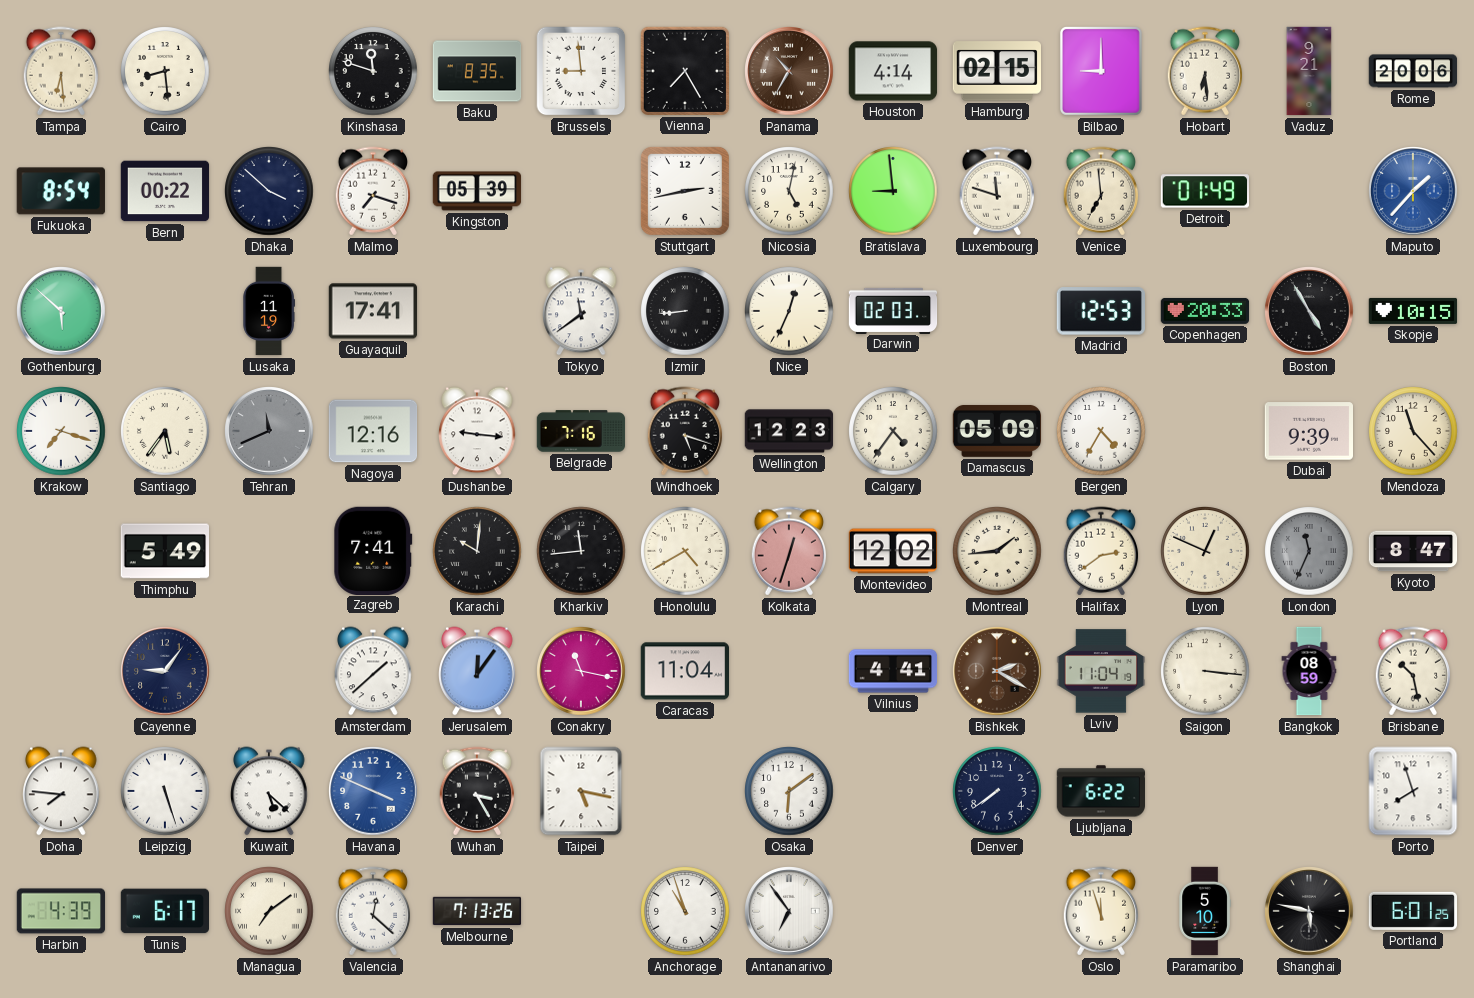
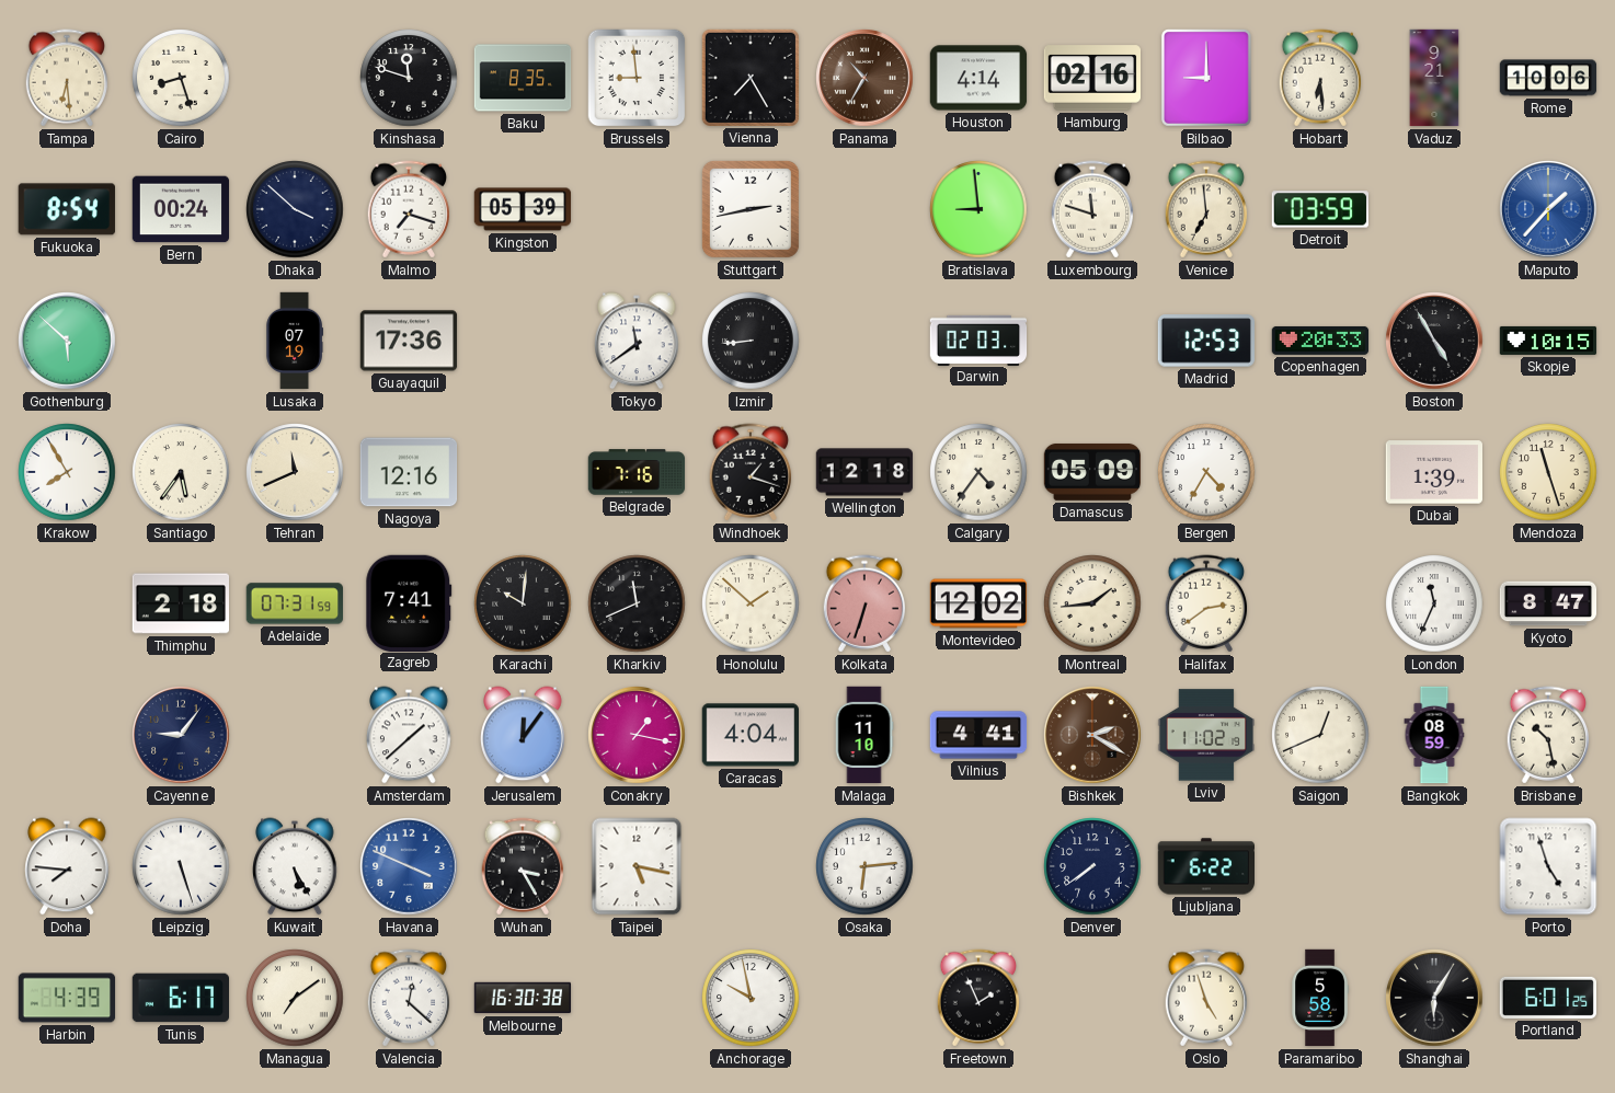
Cairo: 8:29 -> 8:27 (181, 78)
Hamburg: 02:15 -> 02:16 (1091, 78)
Rome: 20:06 -> 10:06 (1548, 78)
Bern: 00:22 -> 00:24 (181, 209)
Nicosia: 5:02 -> none (789, 191)
Detroit: 01:49 -> 03:59 (1319, 209)
Lusaka: 11:19 -> 07:19 (295, 341)
Guayaquil: 17:41 -> 17:36 (409, 341)
Nice: 12:34 -> none (789, 311)
Krakow: 7:18 -> 7:55 (67, 472)
Tehran dial: grey -> cream (295, 472)
Dushanbe: 9:16 -> none (477, 431)
Windhoek: 5:18 -> 1:18 (751, 472)
Wellington: 12:23 -> 12:18 (864, 472)
Dubai: 9:39 -> 1:39 (1433, 472)
Mendoza: 11:23 -> 11:27 (1548, 472)
Thimphu: 5:49 -> 2:18 (180, 603)
Adelaide: none -> 07:31 (294, 603)
Kharkiv: 11:44 -> 11:41 (637, 603)
Honolulu: 4:40 -> 1:52 (751, 603)
Kolkata: 12:33 -> 6:33 (864, 603)
Lyon: 12:49 -> none (1205, 551)
London dial: grey -> white (1434, 603)
Conakry: 11:17 -> 1:17 (637, 735)
Caracas: 11:04 -> 4:04 (749, 735)
Malaga: none -> 11:10 (864, 735)
Lviv: 11:04 -> 11:02 (1206, 735)
Saigon: 3:16 -> 12:41 (1320, 735)
Kuwait: 5:22 -> 5:25 (295, 866)
Osaka: 6:09 -> 6:14 (864, 866)
Porto: 7:57 -> 4:57 (1548, 866)
Melbourne: 7:13 -> 16:30 (523, 998)
Anchorage: 10:57 -> 9:58 (751, 998)
Antananarivo: 6:54 -> none (789, 911)
Freetown: none -> 1:56 (978, 998)
Oslo: 11:57 -> 4:57 (1206, 998)
Paramaribo: 5:10 -> 5:58 (1320, 998)
Shanghai: 5:47 -> 6:05 (1434, 998)
